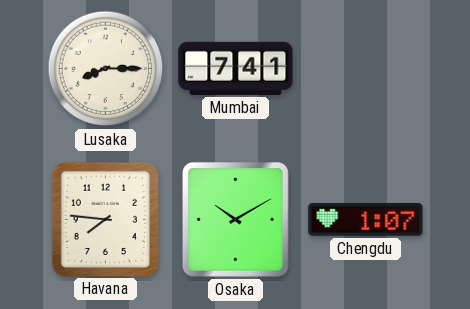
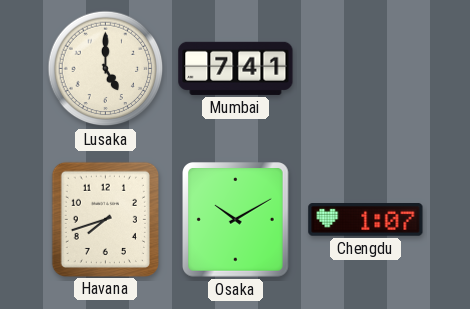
Lusaka: 8:15 -> 5:00 (106, 69)
Havana: 7:46 -> 7:42 (105, 219)
